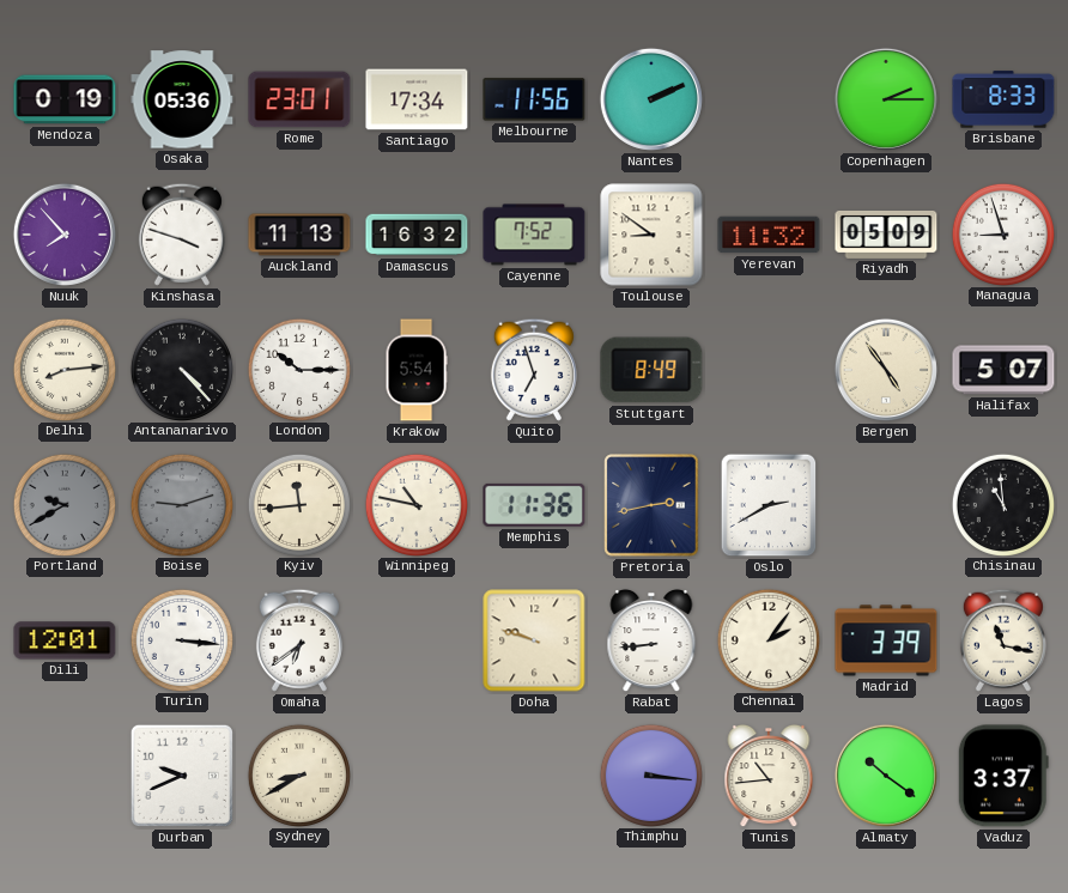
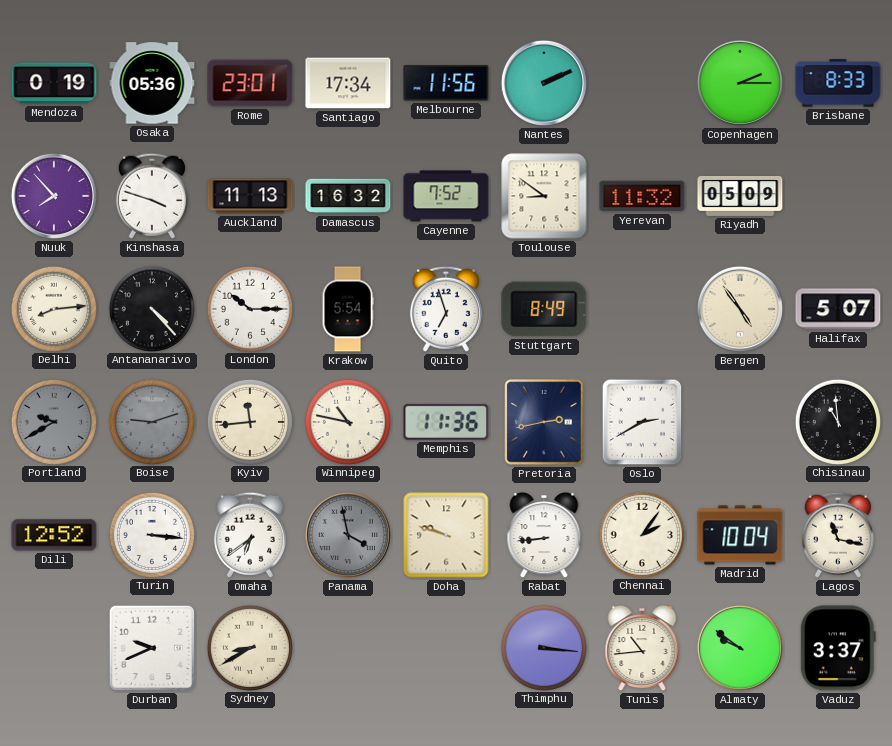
Managua: 8:57 -> none (1002, 233)
Dili: 12:01 -> 12:52 (54, 535)
Panama: none -> 3:58 (348, 535)
Madrid: 3:39 -> 10:04 (740, 535)
Almaty: 10:21 -> 9:51 (740, 648)
